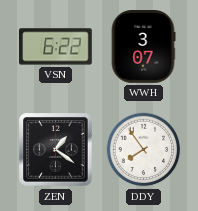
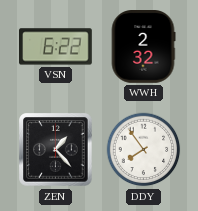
WWH: 3:07 -> 2:32 (143, 47)
ZEN: 1:21 -> 1:23 (56, 150)
